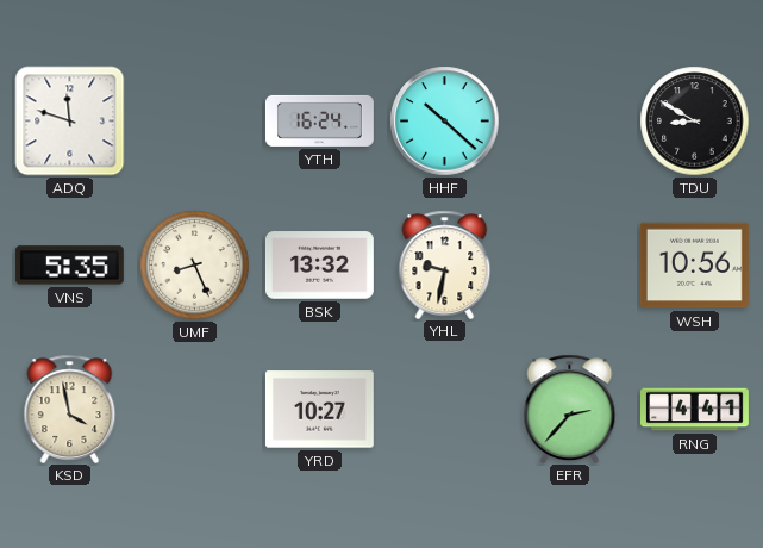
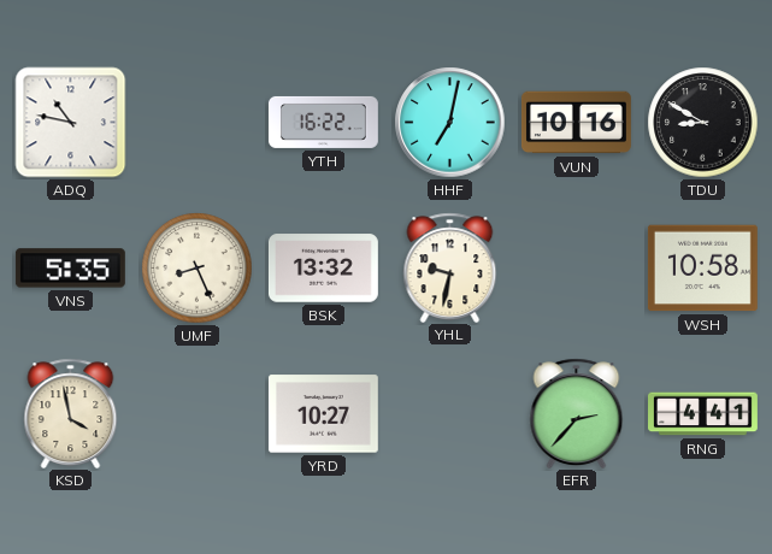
ADQ: 11:48 -> 10:47 (71, 123)
YTH: 16:24 -> 16:22 (323, 122)
HHF: 10:22 -> 7:02 (450, 123)
VUN: none -> 10:16 (576, 123)
WSH: 10:56 -> 10:58 (702, 269)
